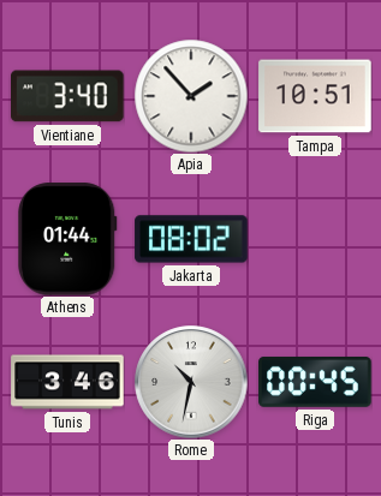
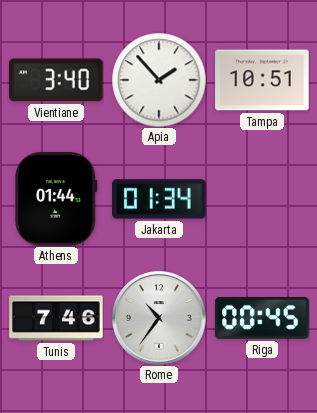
Jakarta: 08:02 -> 01:34 (159, 199)
Tunis: 3:46 -> 7:46 (56, 318)
Rome: 10:32 -> 10:36 (159, 318)
